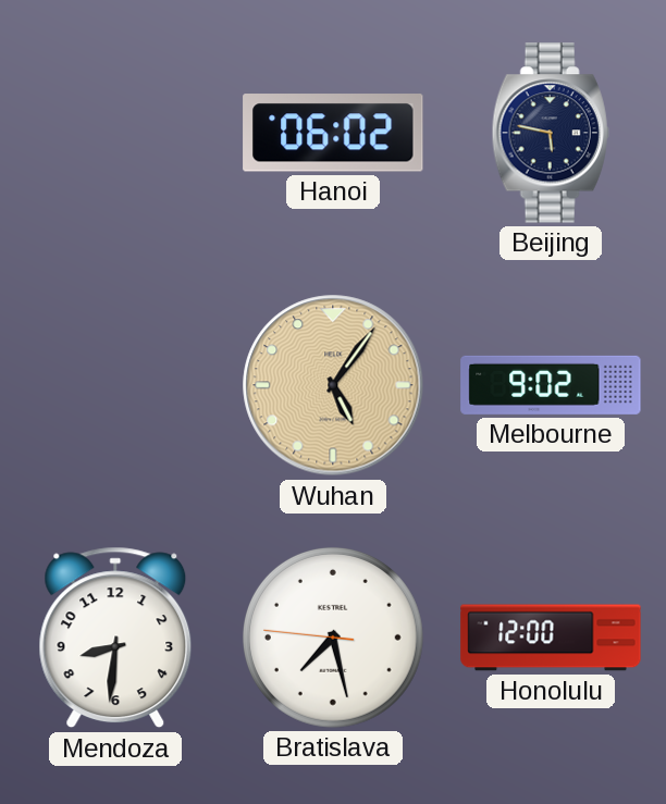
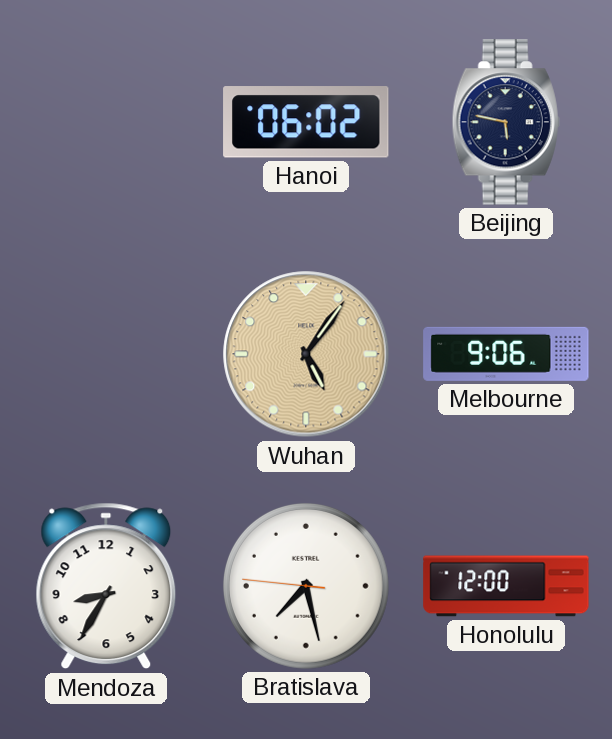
Melbourne: 9:02 -> 9:06 (506, 354)
Mendoza: 8:31 -> 8:35 (106, 586)
